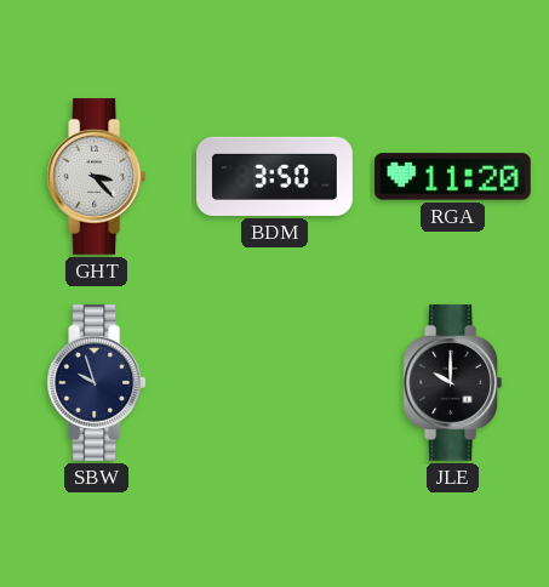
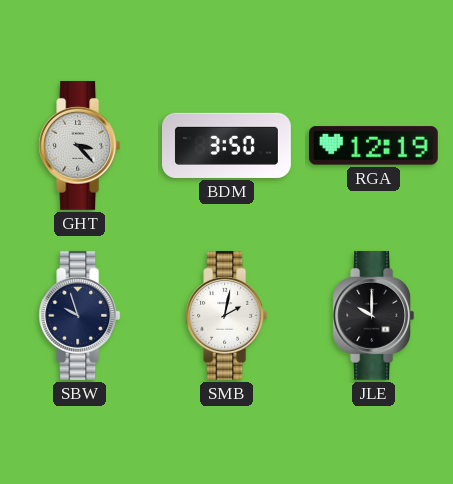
RGA: 11:20 -> 12:19 (373, 146)
SMB: none -> 2:02 (227, 315)
